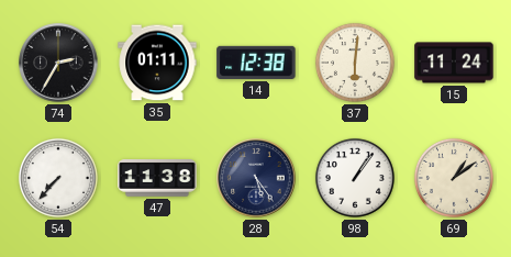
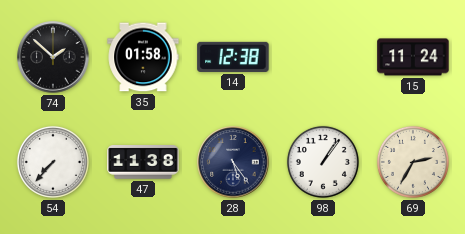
74: 2:35 -> 1:52 (53, 57)
35: 01:11 -> 01:58 (143, 57)
37: 6:01 -> none (355, 63)
69: 1:09 -> 2:35 (413, 162)
